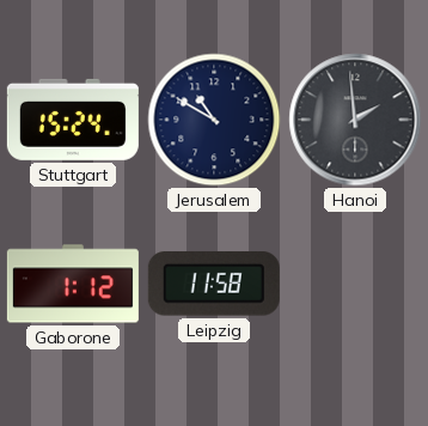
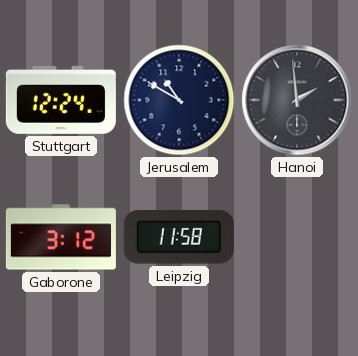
Stuttgart: 15:24 -> 12:24 (61, 100)
Gaborone: 1:12 -> 3:12 (61, 237)
